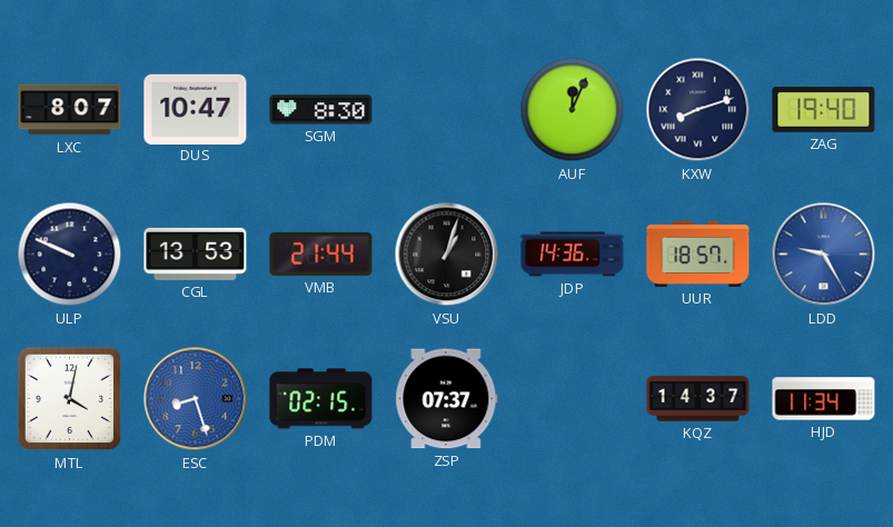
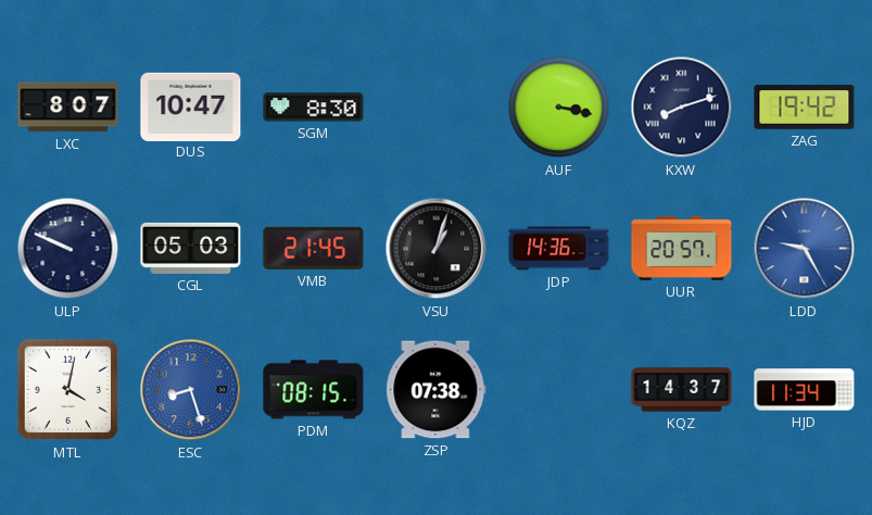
AUF: 12:04 -> 3:17 (559, 108)
ZAG: 19:40 -> 19:42 (805, 108)
CGL: 13:53 -> 05:03 (191, 248)
VMB: 21:44 -> 21:45 (314, 248)
UUR: 18:57 -> 20:57 (682, 248)
PDM: 02:15 -> 08:15 (314, 390)
ZSP: 07:37 -> 07:38 (437, 390)
